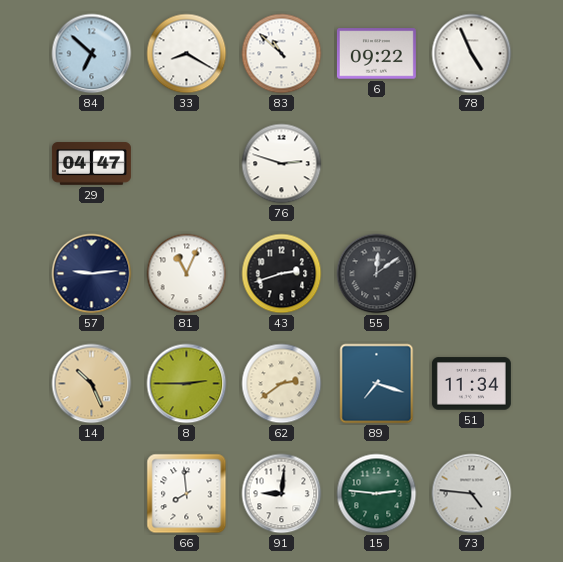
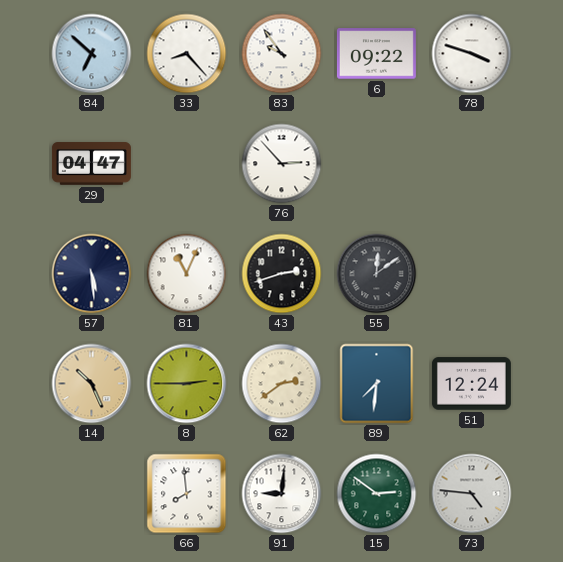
33: 8:20 -> 8:23 (187, 54)
83: 10:52 -> 9:54 (282, 54)
78: 4:56 -> 3:48 (472, 54)
76: 2:48 -> 2:53 (282, 164)
57: 9:14 -> 5:29 (92, 274)
89: 7:18 -> 7:31 (377, 384)
51: 11:34 -> 12:24 (471, 384)
15: 2:46 -> 2:51 (377, 494)
